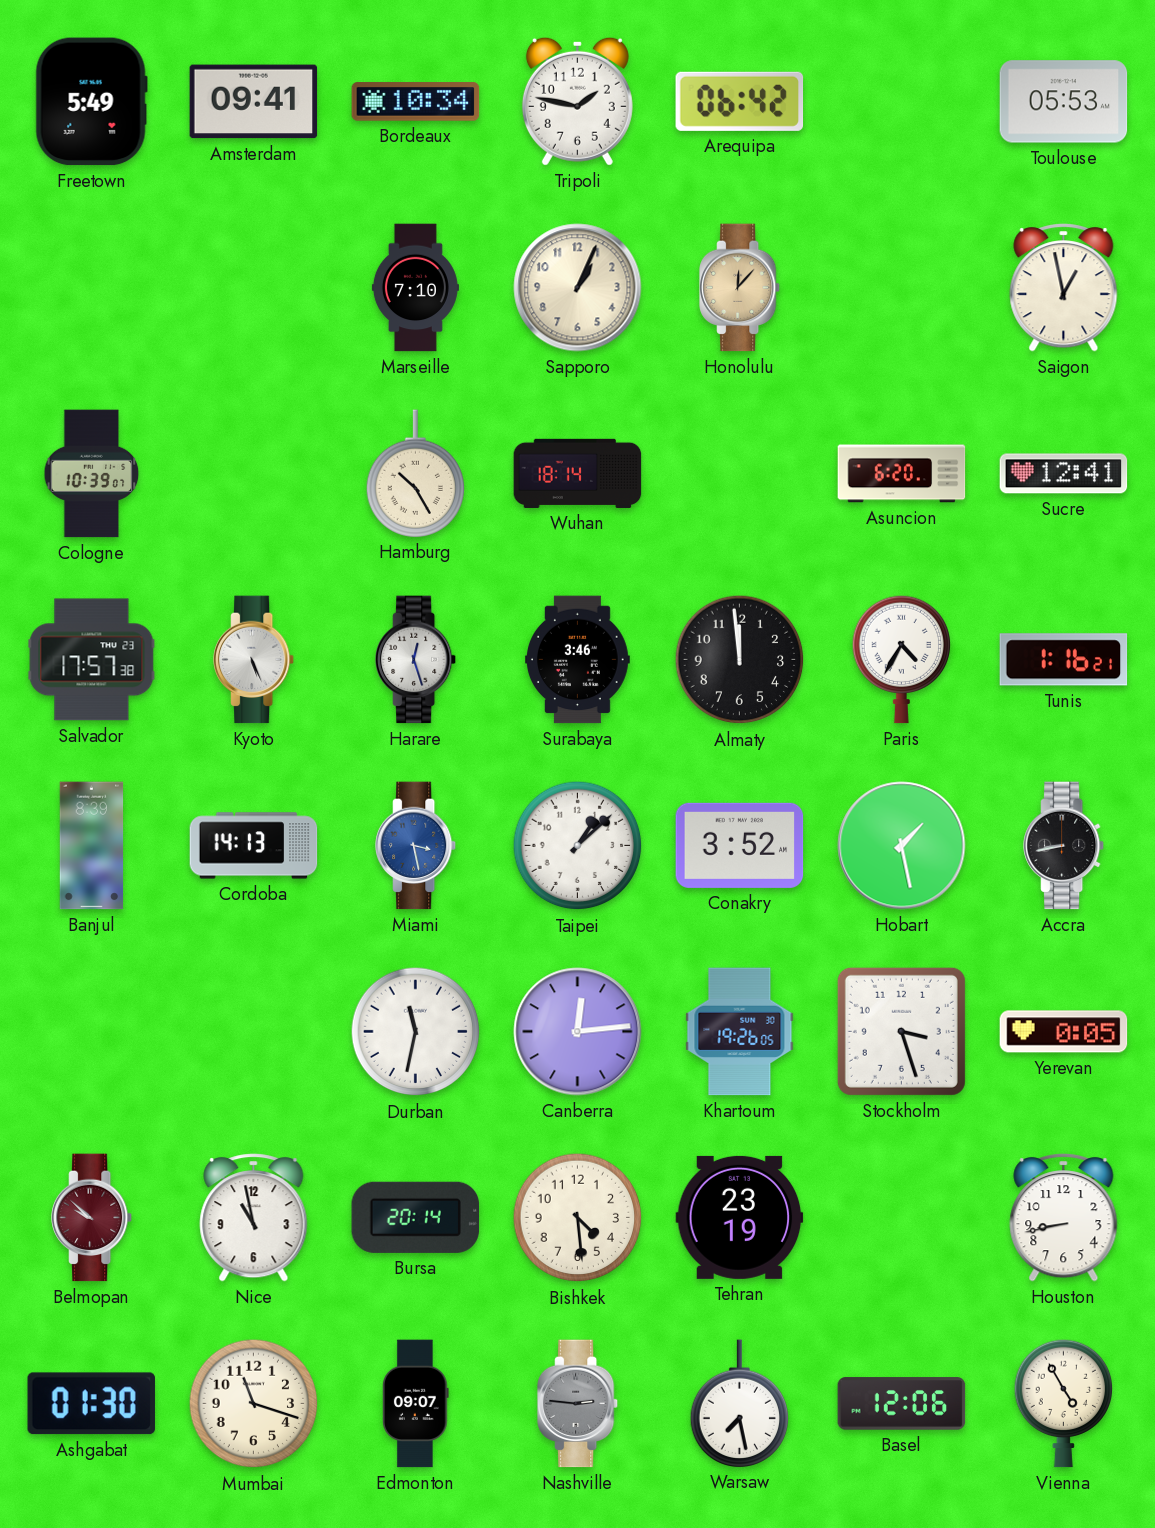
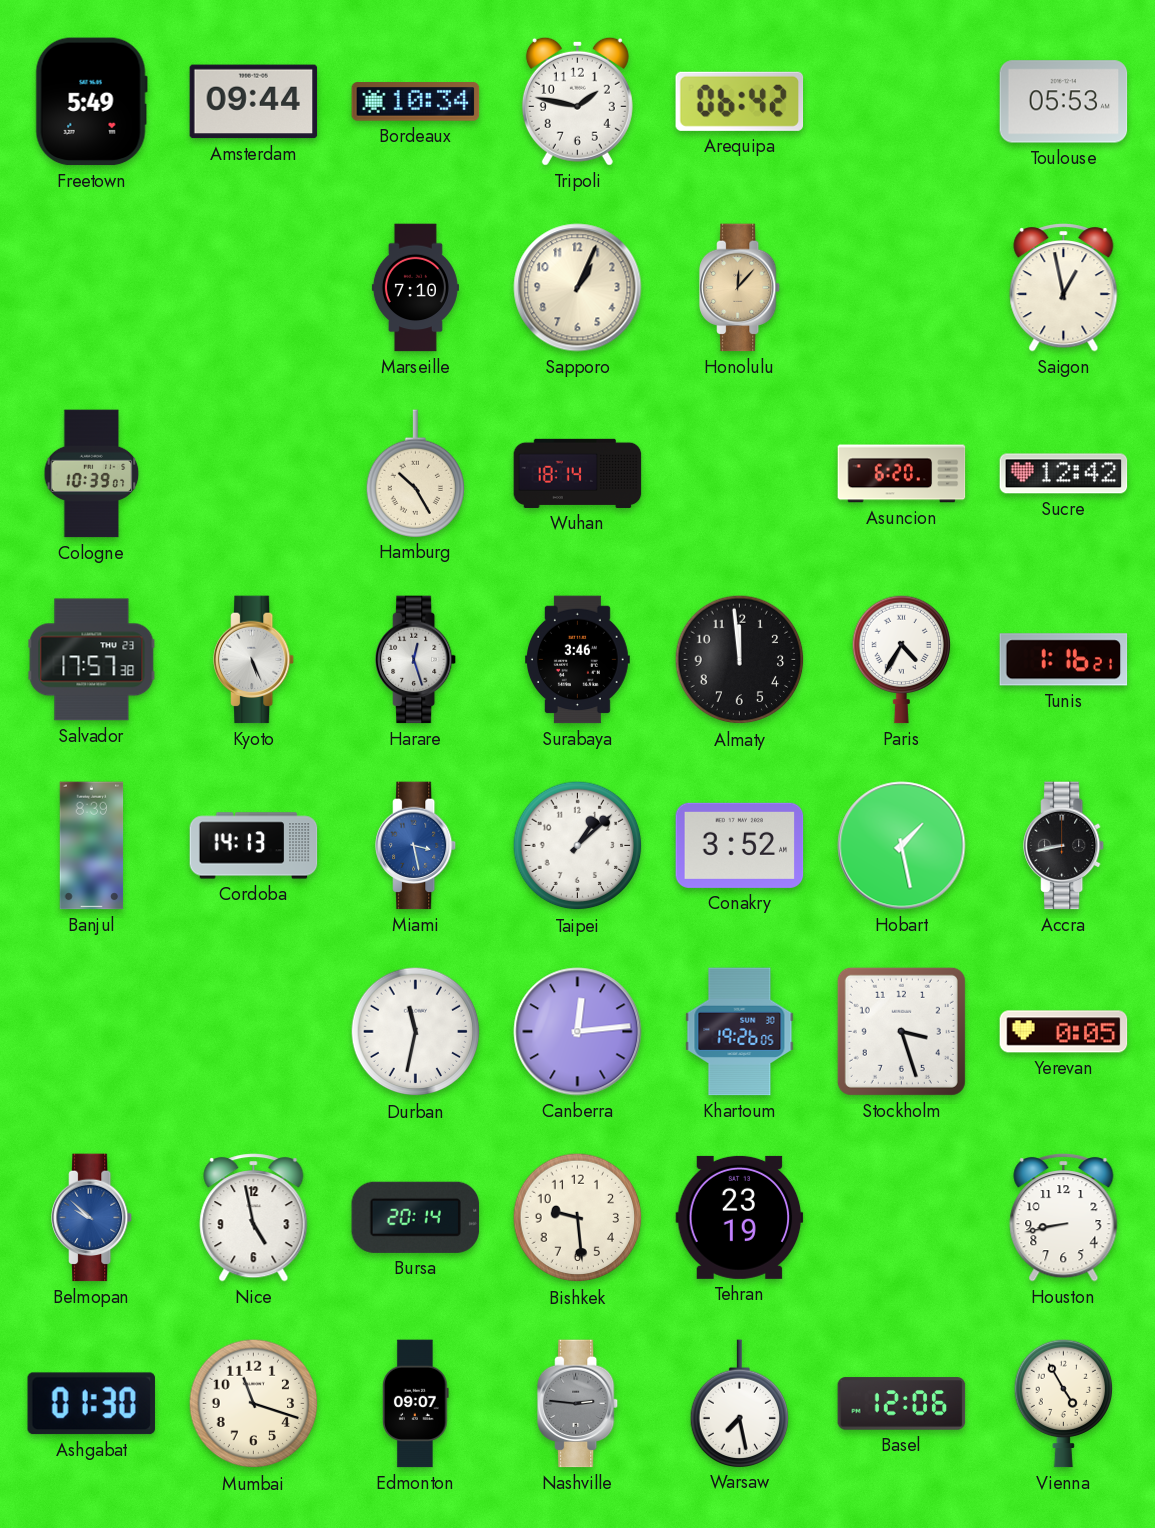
Amsterdam: 09:41 -> 09:44 (254, 102)
Sucre: 12:41 -> 12:42 (1064, 474)
Belmopan dial: burgundy -> blue (93, 1218)
Nice: 10:58 -> 4:58 (254, 1218)
Bishkek: 4:29 -> 9:29 (578, 1218)
